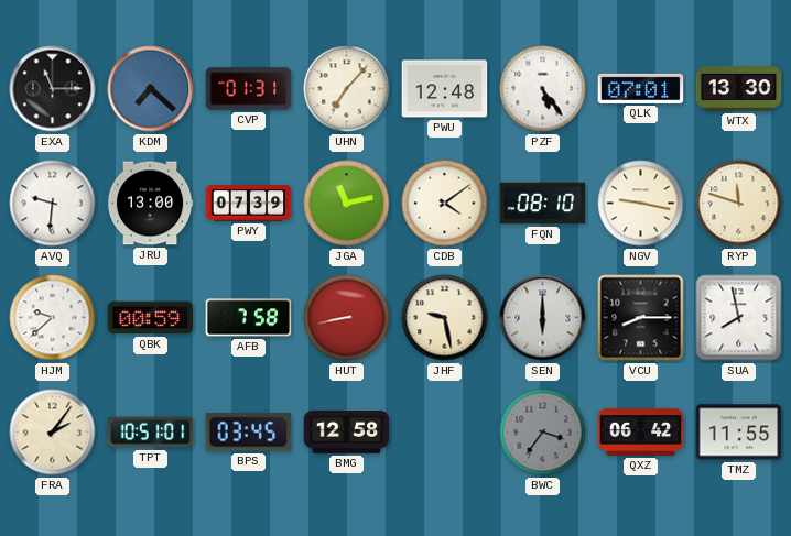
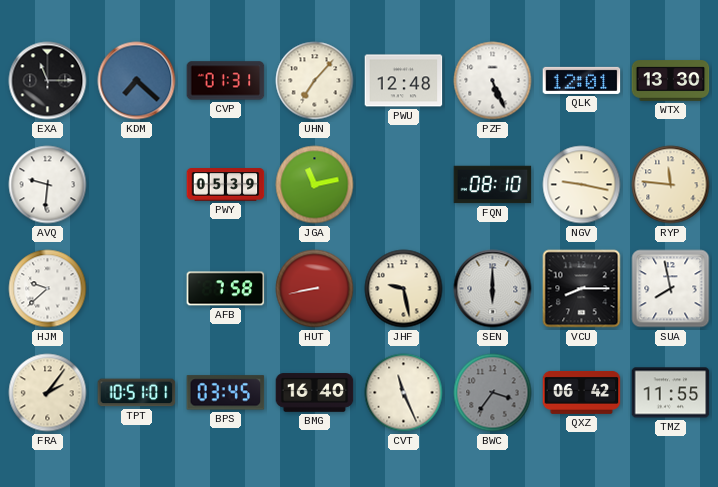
PZF: 5:24 -> 5:26 (493, 81)
QLK: 07:01 -> 12:01 (582, 80)
JRU: 13:00 -> none (150, 204)
PWY: 07:39 -> 05:39 (226, 185)
CDB: 4:09 -> none (445, 204)
RYP: 11:48 -> 11:46 (671, 185)
QBK: 00:59 -> none (151, 318)
BMG: 12:58 -> 16:40 (315, 393)
CVT: none -> 11:26 (404, 393)
